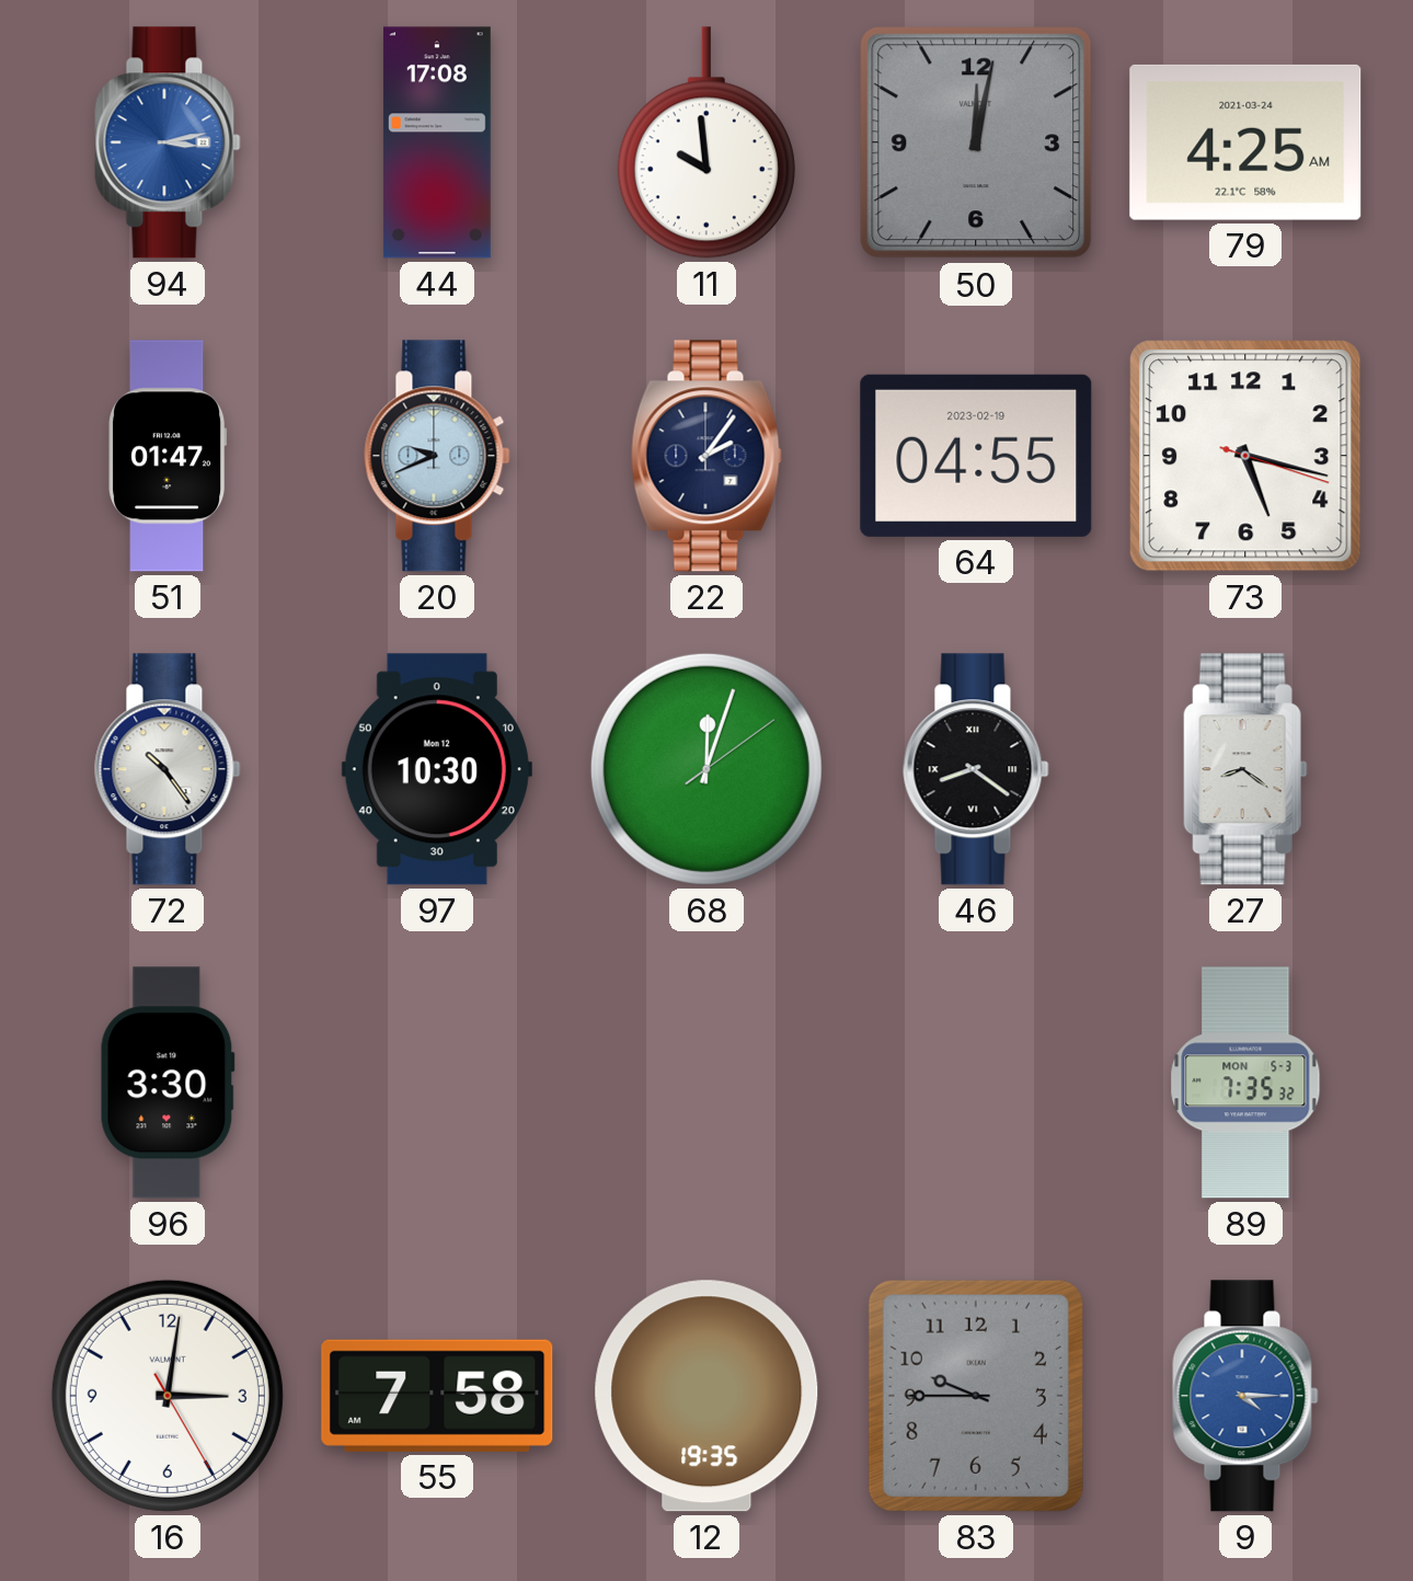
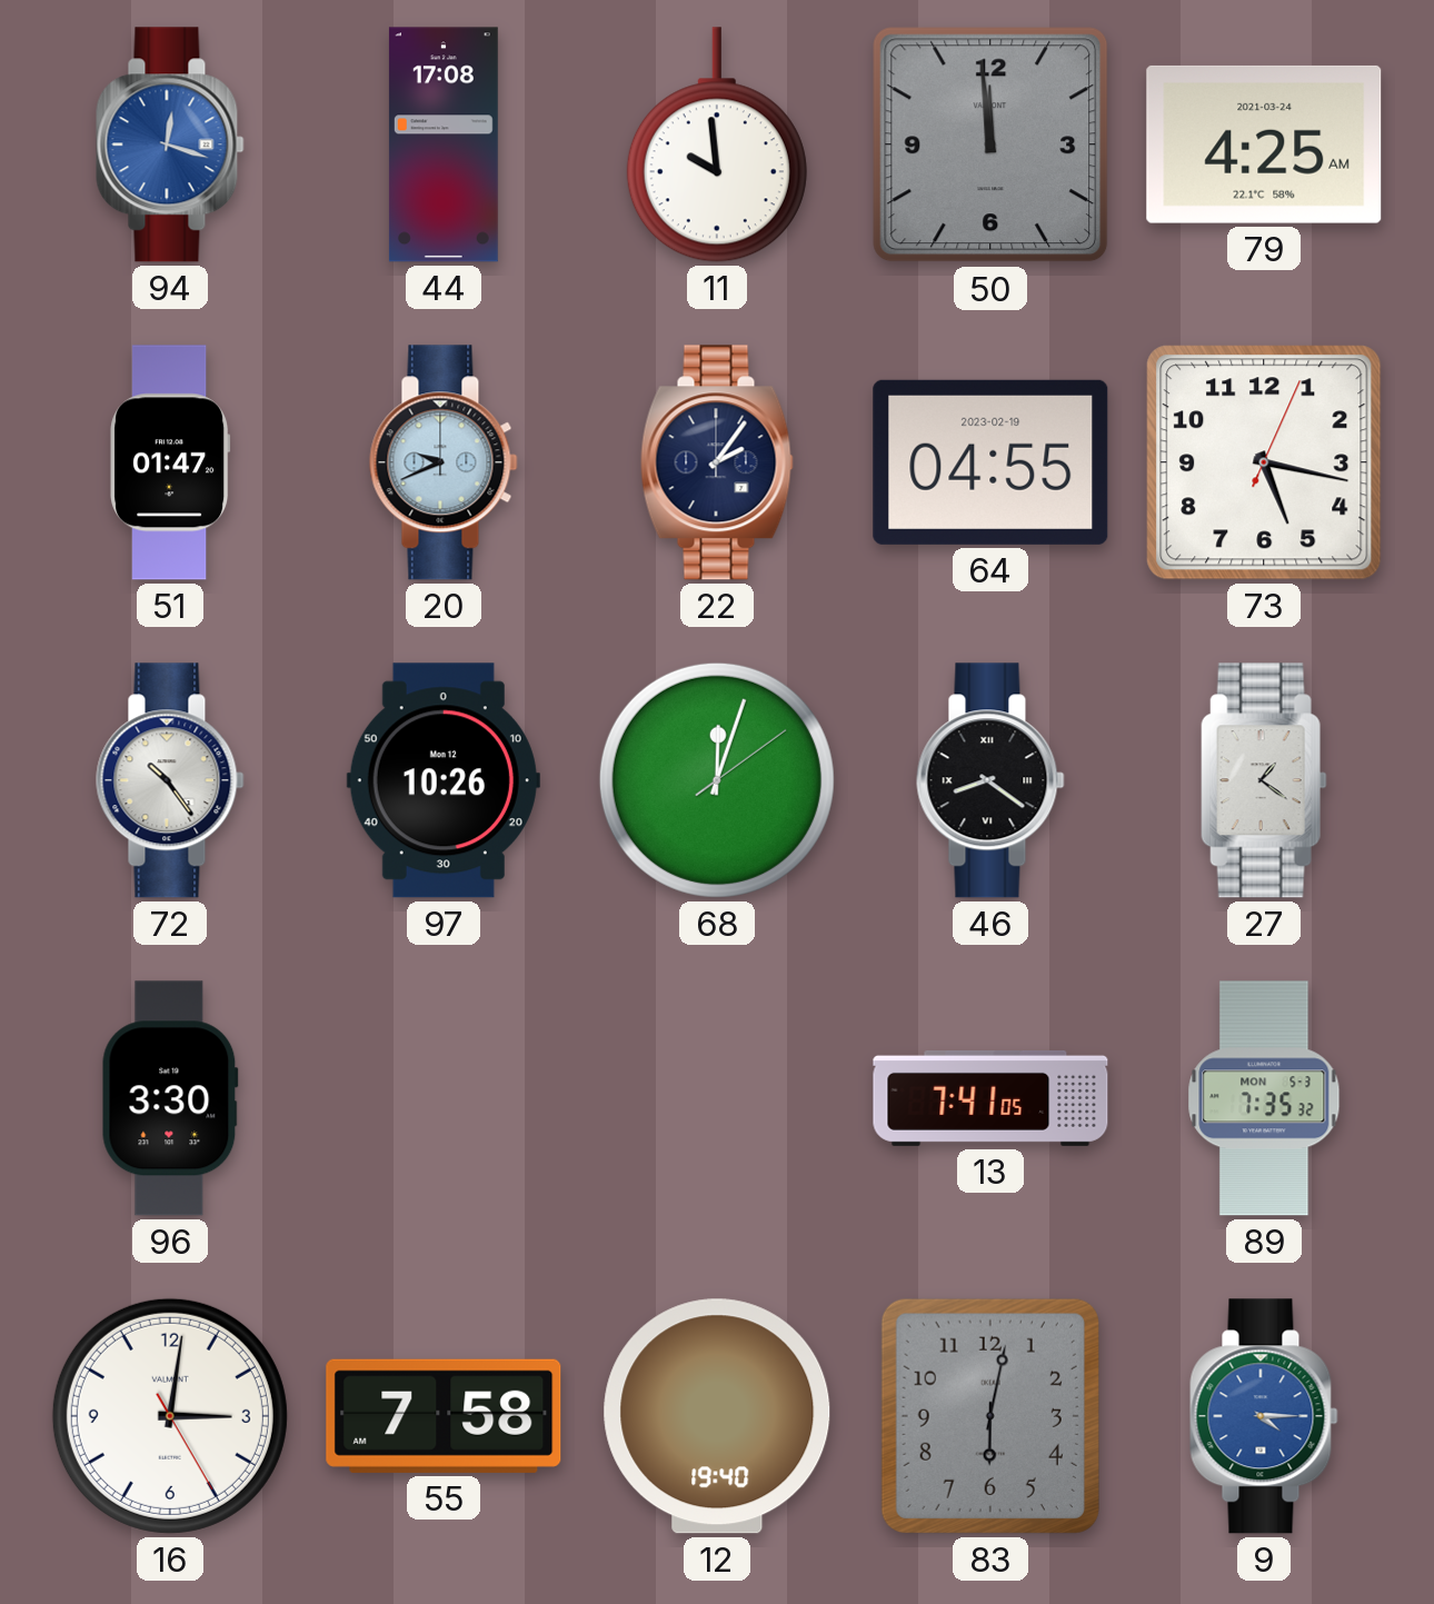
94: 3:13 -> 12:18 (170, 145)
50: 12:02 -> 11:59 (990, 145)
73: 5:17:18 -> 5:17:04 (1264, 462)
97: 10:30 -> 10:26 (444, 780)
27: 8:21 -> 1:21 (1264, 780)
13: none -> 7:41 (990, 1098)
12: 19:35 -> 19:40 (717, 1416)
83: 9:45 -> 6:02 (990, 1416)
